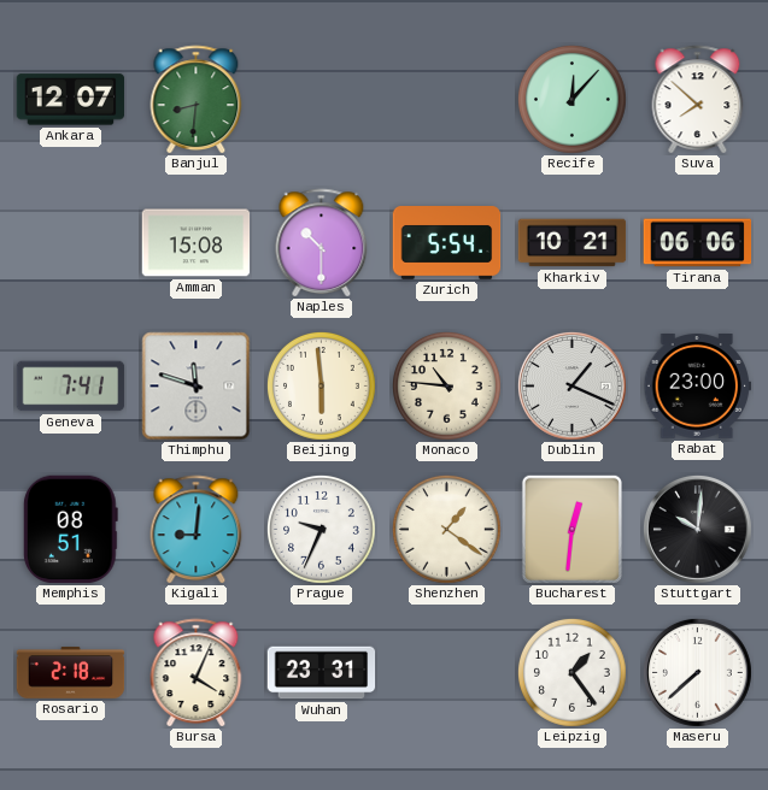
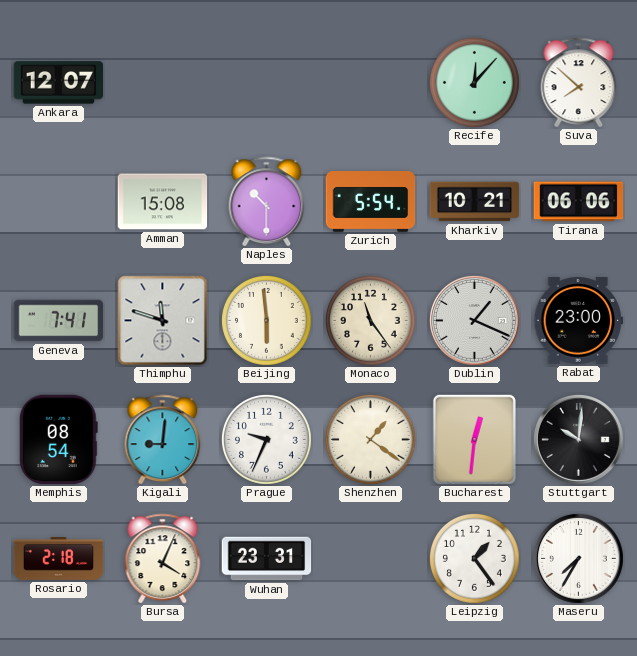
Banjul: 8:31 -> none (197, 100)
Monaco: 10:46 -> 11:24 (371, 321)
Memphis: 08:51 -> 08:54 (58, 440)
Maseru: 7:38 -> 7:35 (578, 558)
